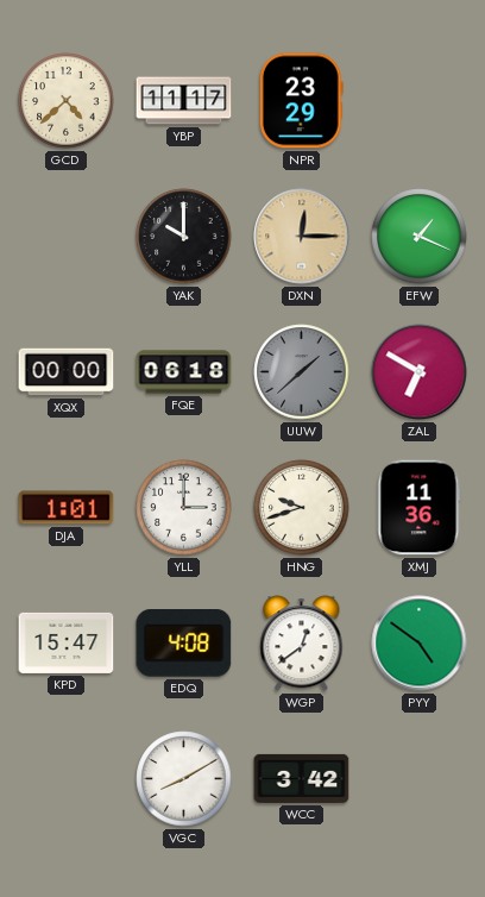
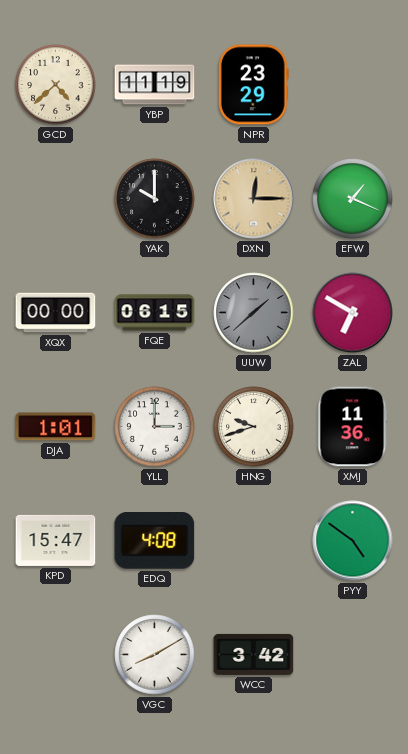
YBP: 11:17 -> 11:19 (155, 85)
FQE: 06:18 -> 06:15 (155, 313)
WGP: 12:39 -> none (302, 644)
